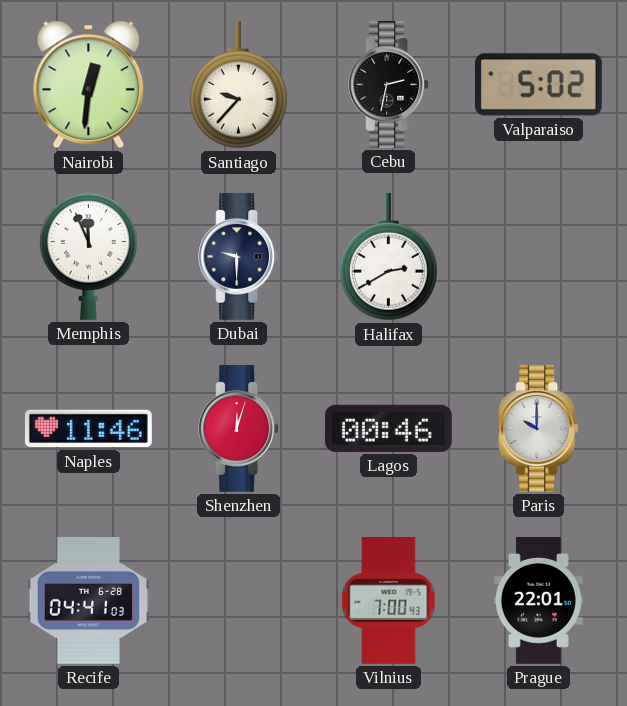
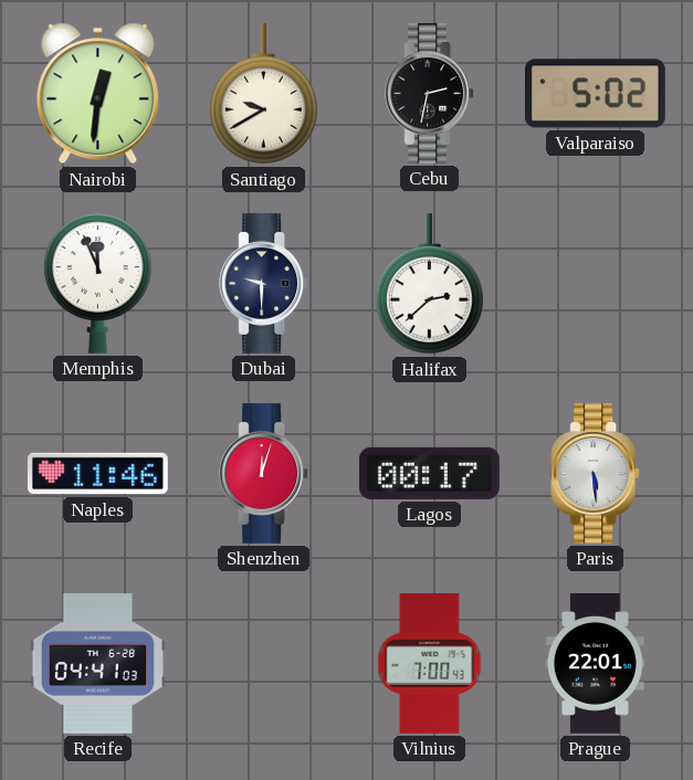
Santiago: 9:37 -> 9:40 (264, 94)
Halifax: 2:40 -> 2:38 (430, 284)
Lagos: 00:46 -> 00:17 (429, 473)
Paris: 10:00 -> 5:29 (596, 473)
